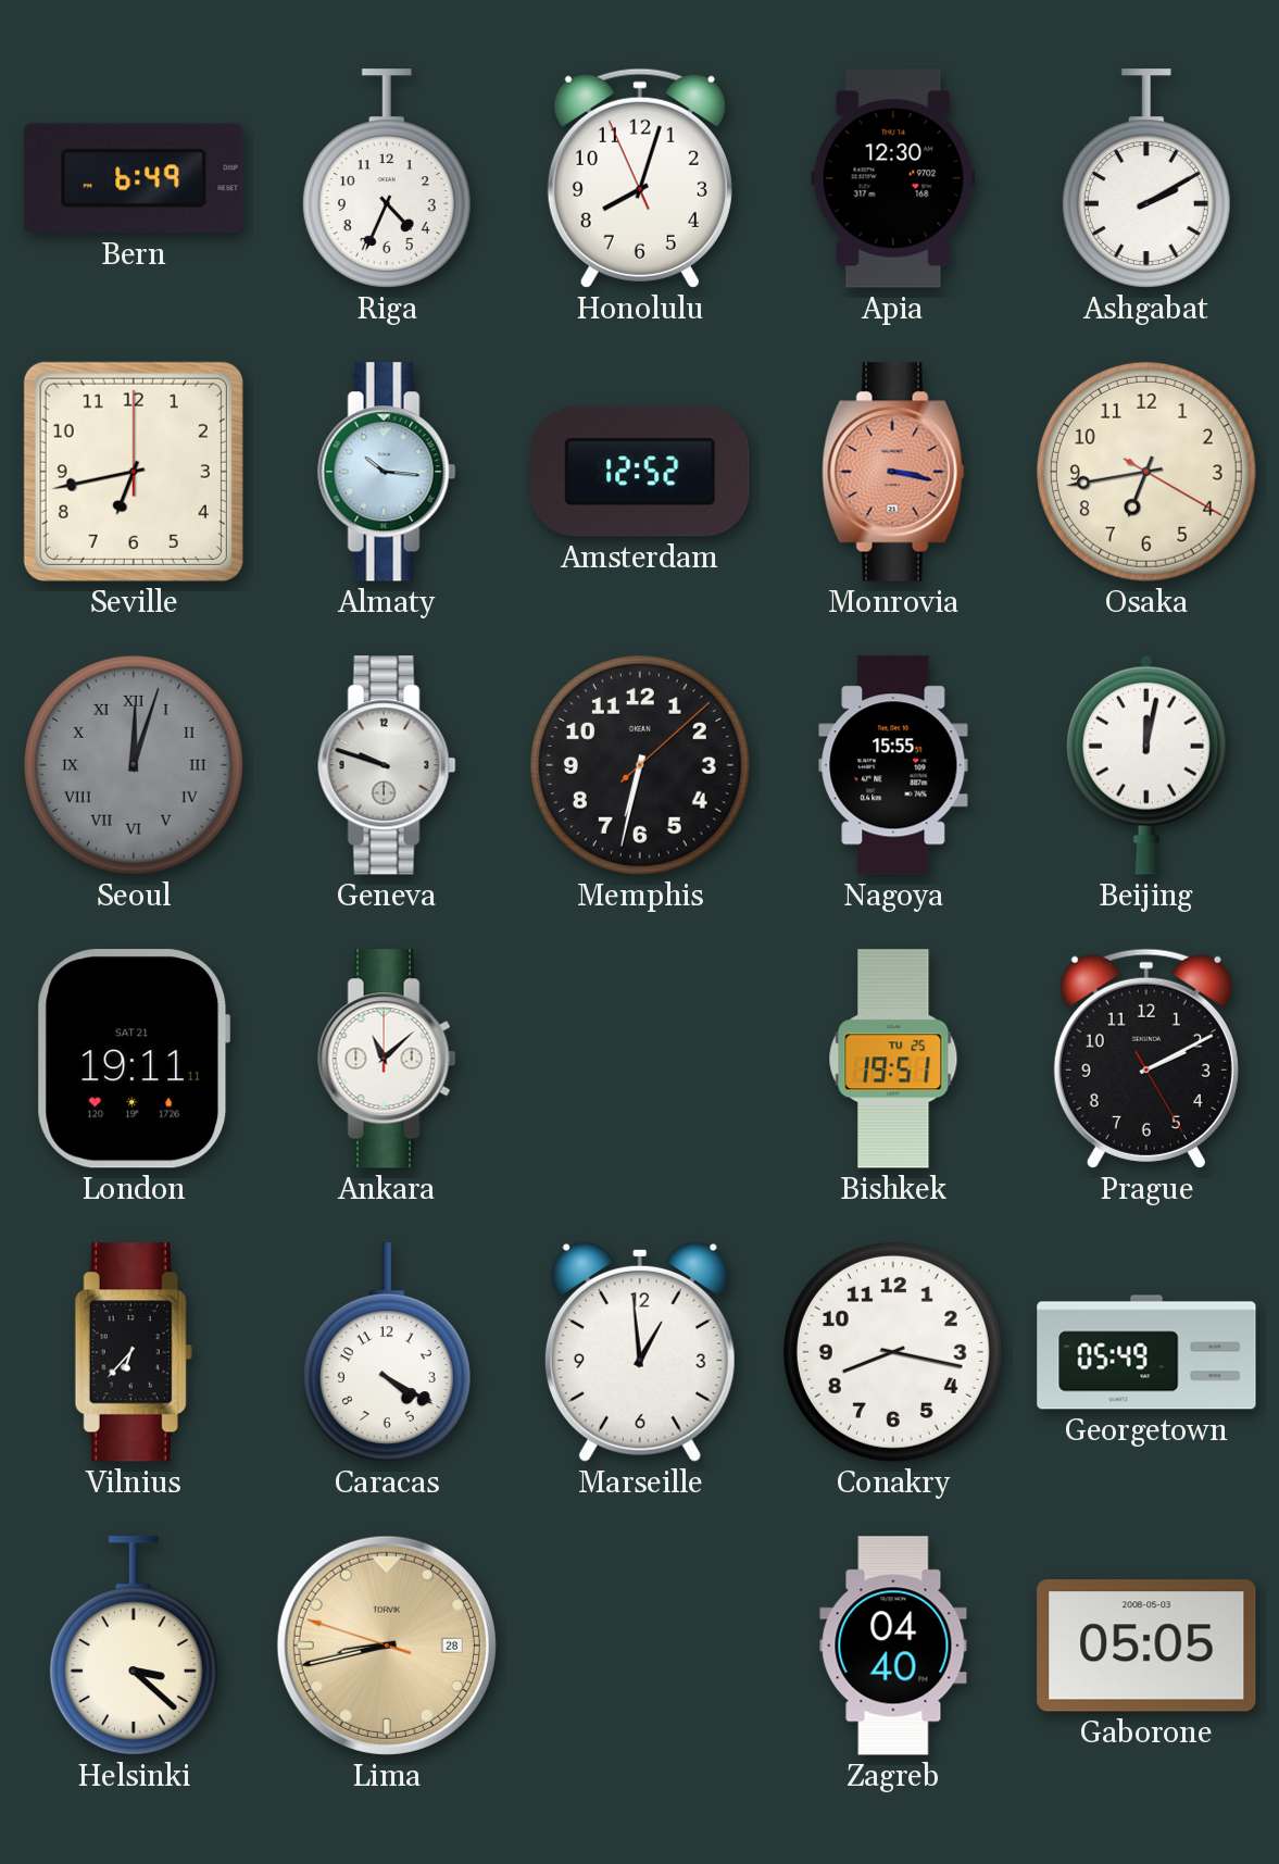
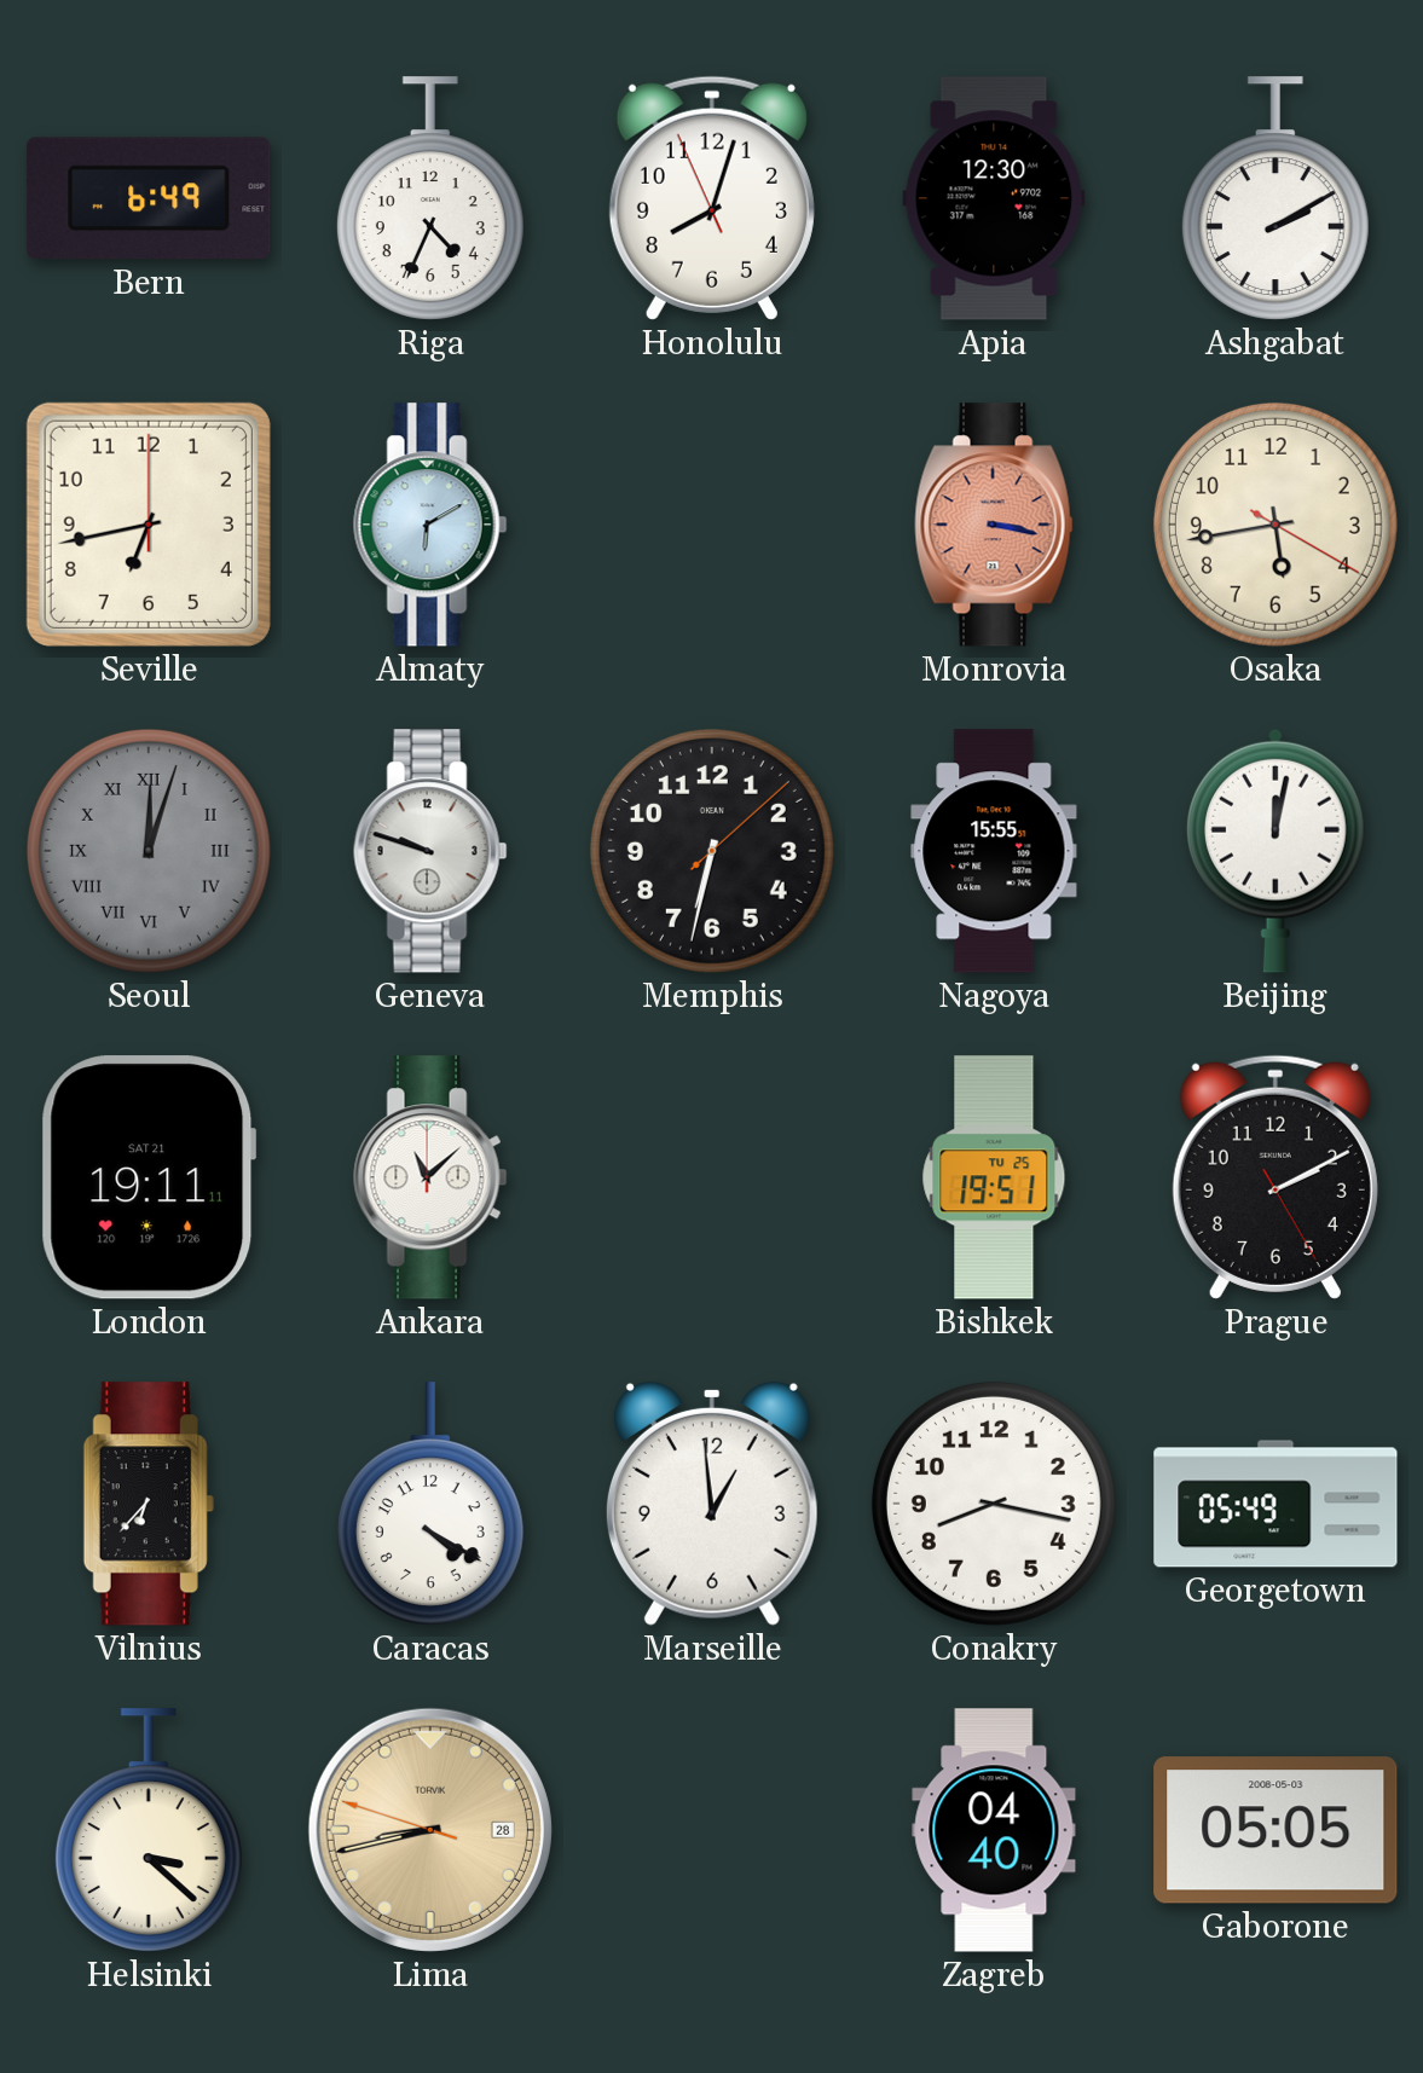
Almaty: 10:16 -> 6:10 (430, 525)
Amsterdam: 12:52 -> none (640, 472)
Osaka: 6:43 -> 5:43 (1276, 525)
